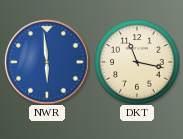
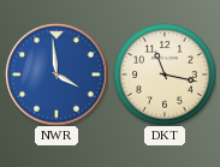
NWR: 5:59 -> 3:59 (57, 74)
